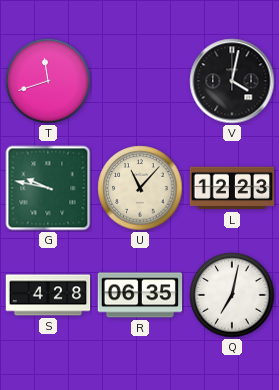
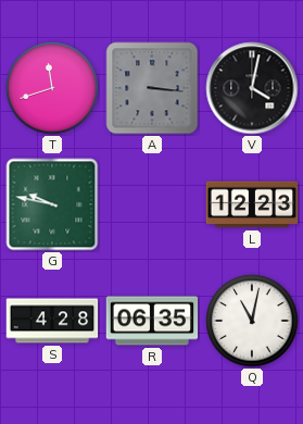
A: none -> 3:16 (152, 88)
U: 11:07 -> none (140, 188)
Q: 7:02 -> 11:02 (252, 321)
